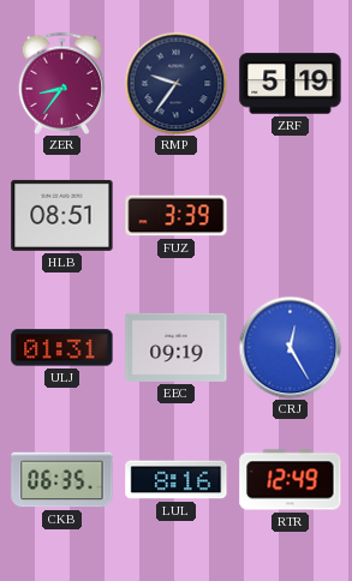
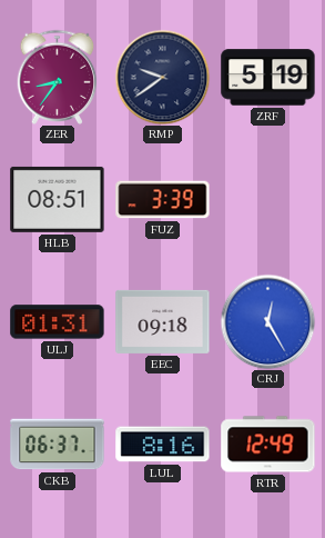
RMP: 9:36 -> 9:39 (162, 77)
EEC: 09:19 -> 09:18 (163, 321)
CKB: 06:35 -> 06:37 (58, 445)
